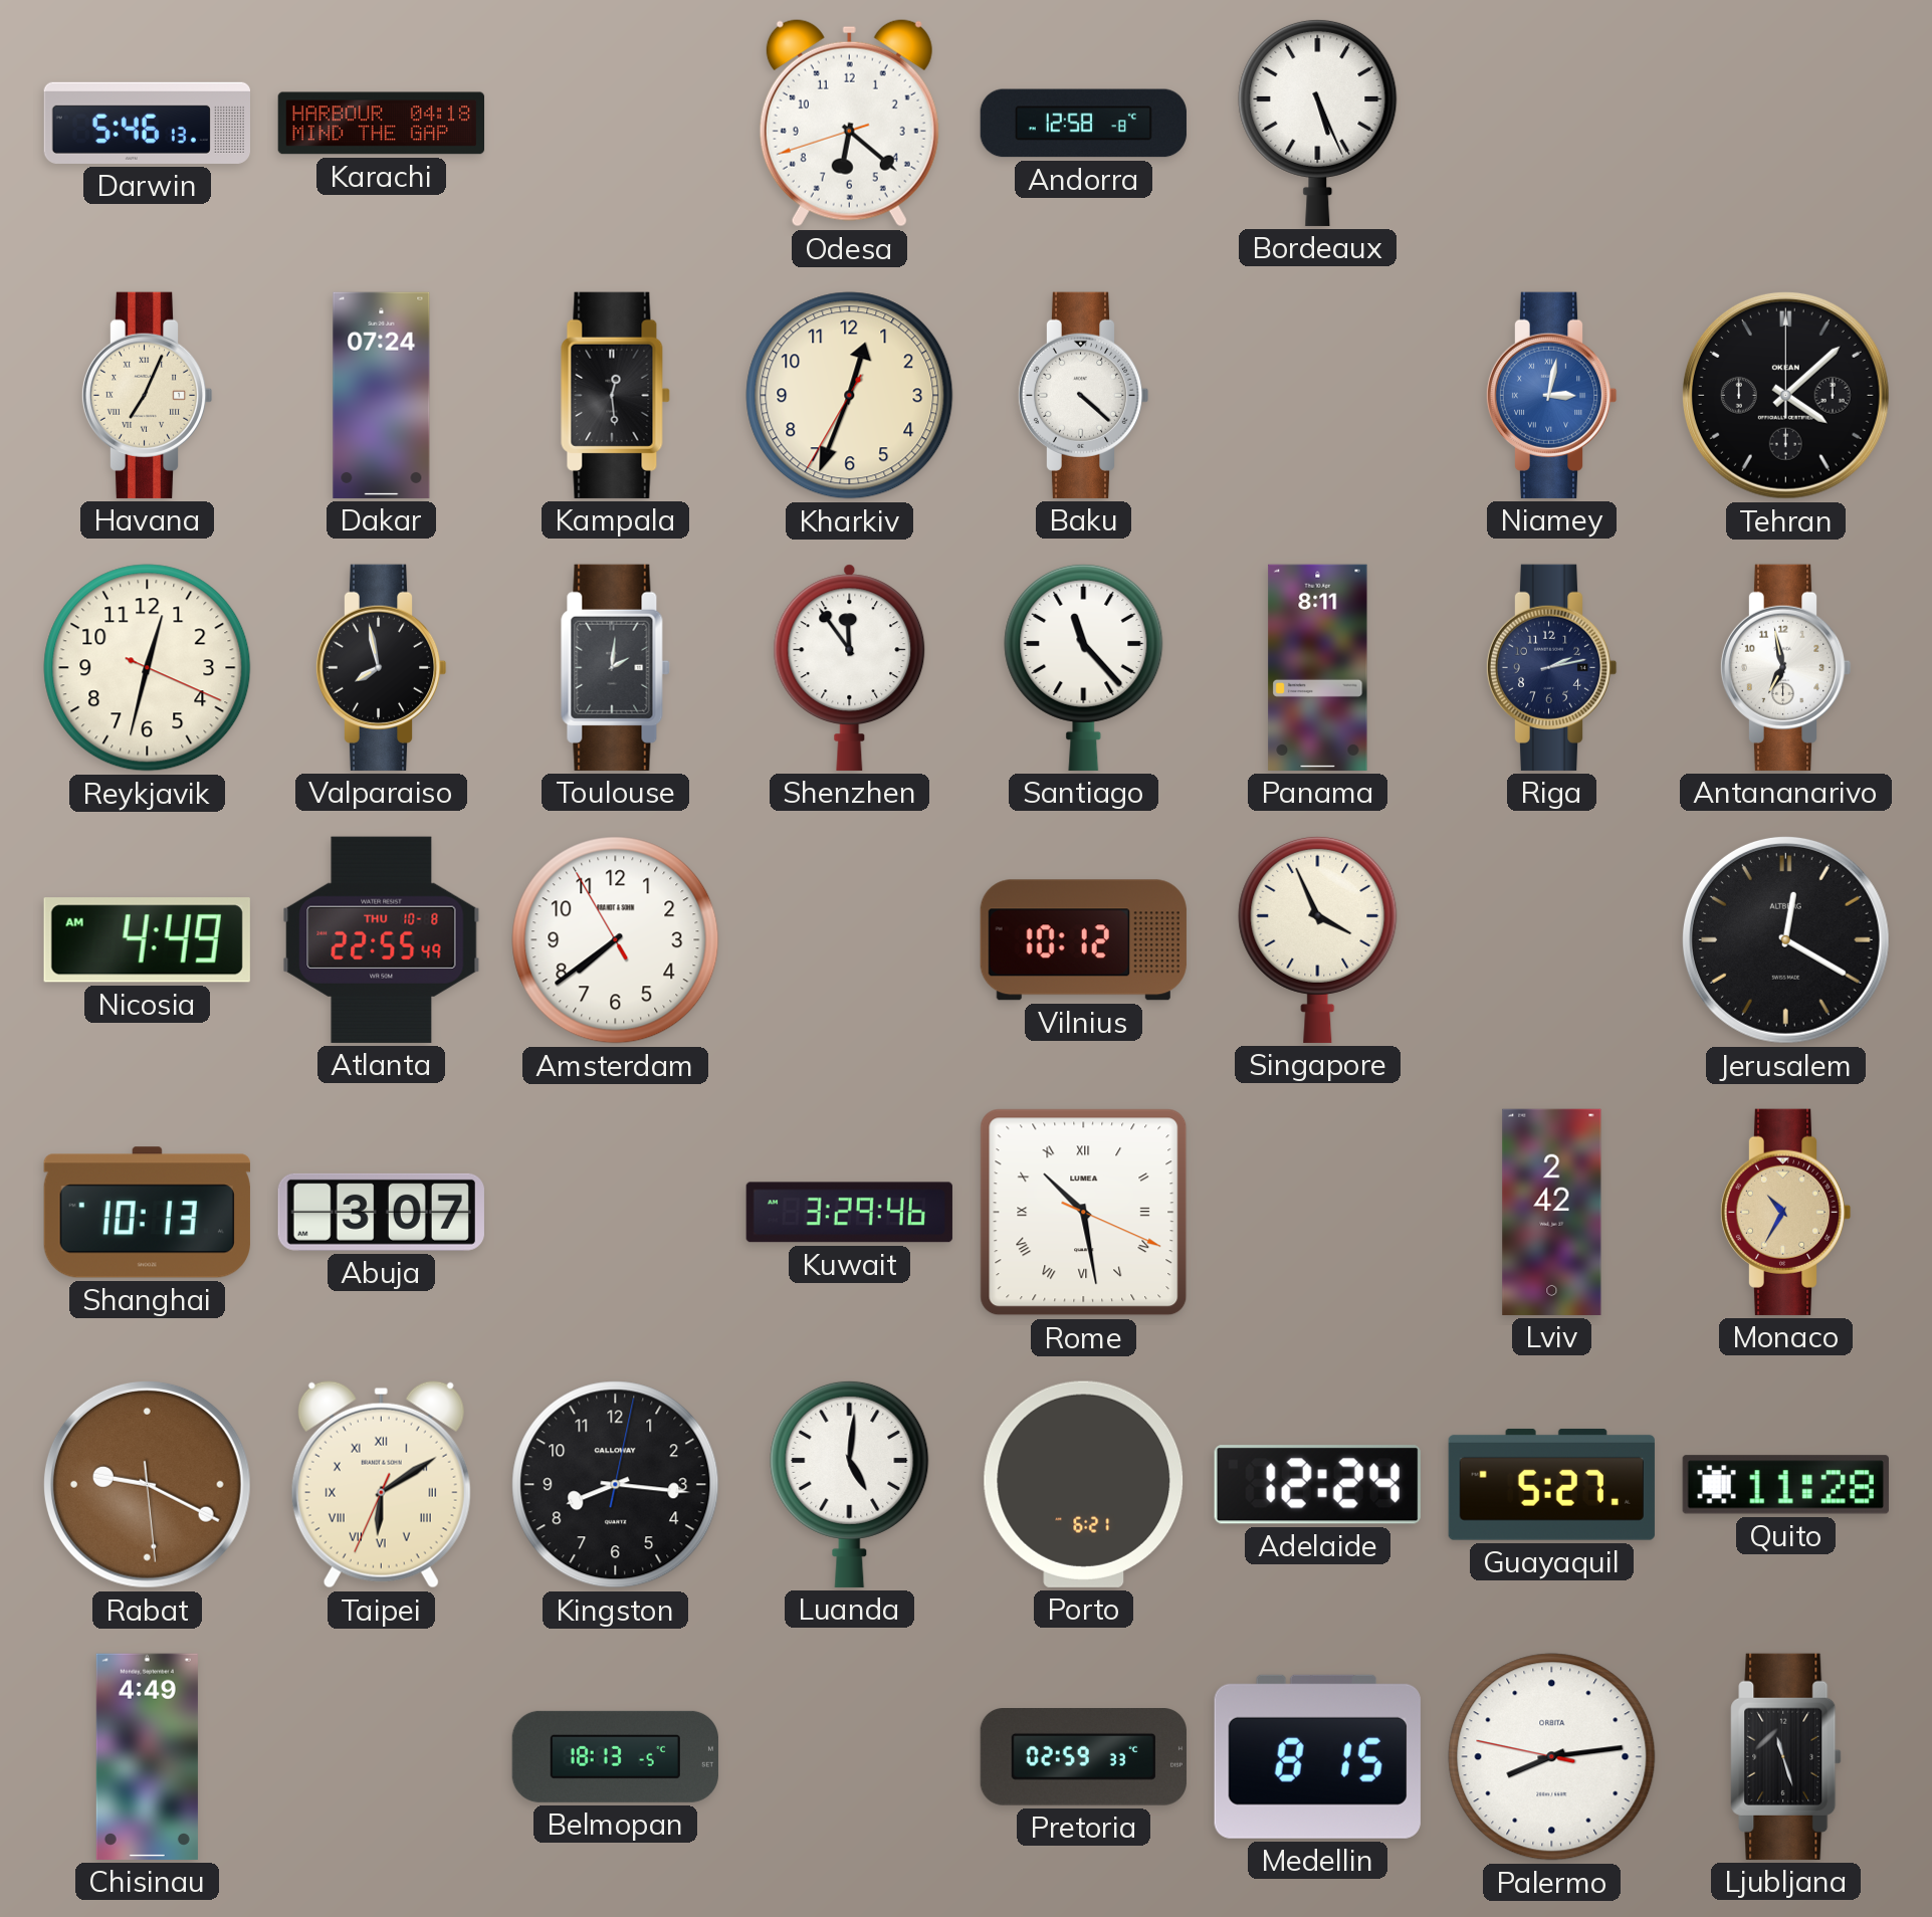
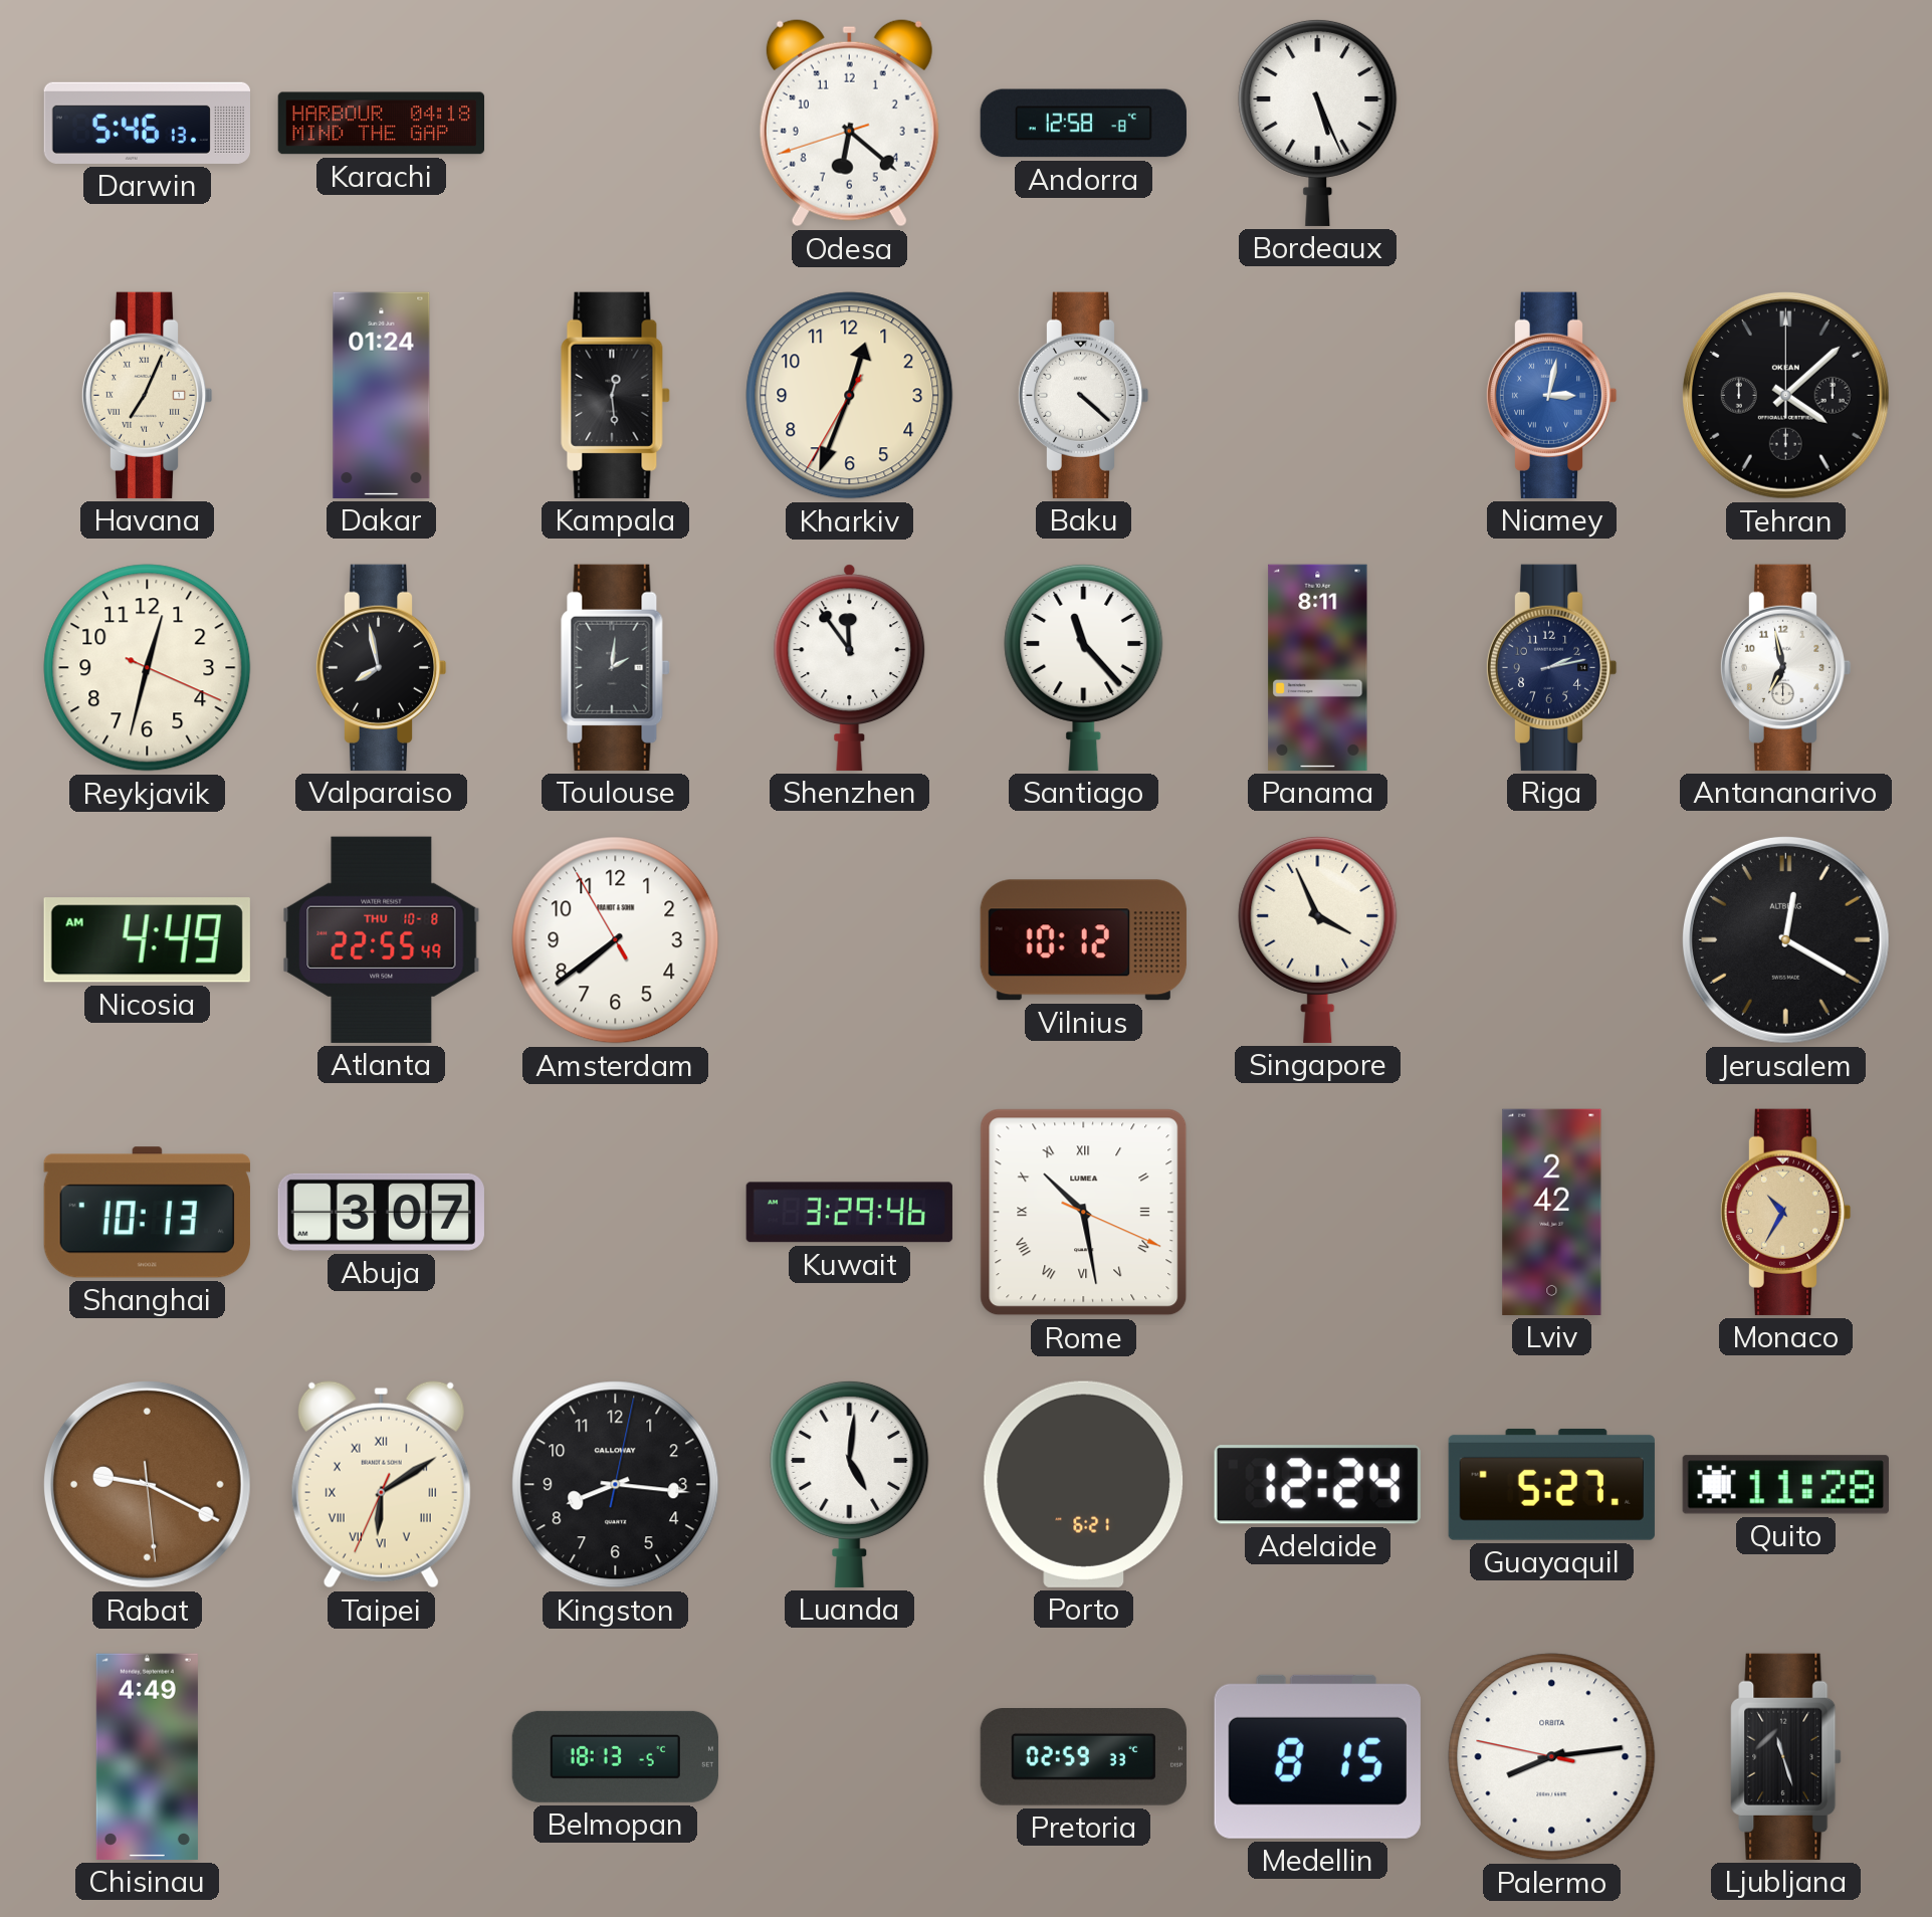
Dakar: 07:24 -> 01:24 (382, 395)
